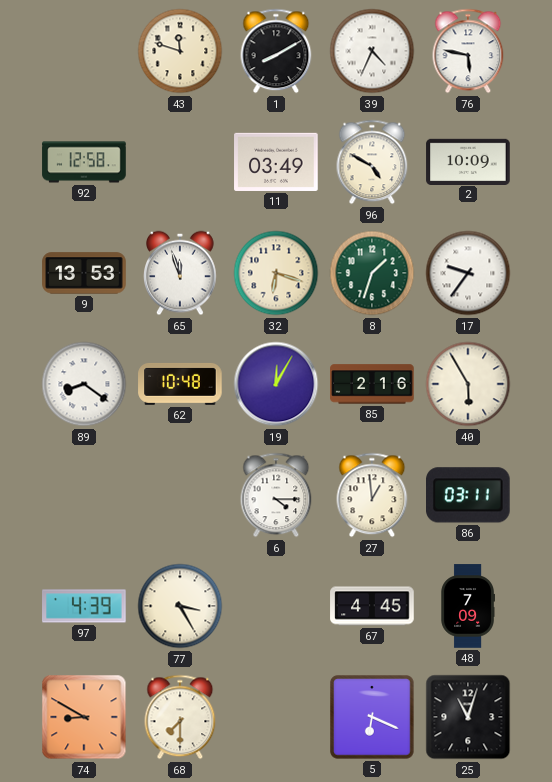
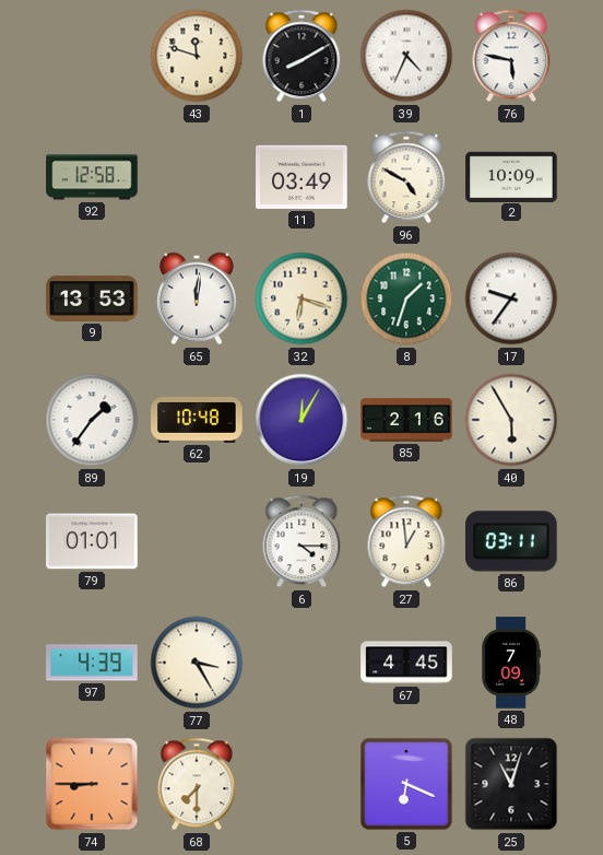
65: 11:57 -> 12:01 (197, 298)
89: 8:21 -> 1:36 (92, 420)
79: none -> 01:01 (92, 541)
74: 8:50 -> 8:45 (92, 784)
